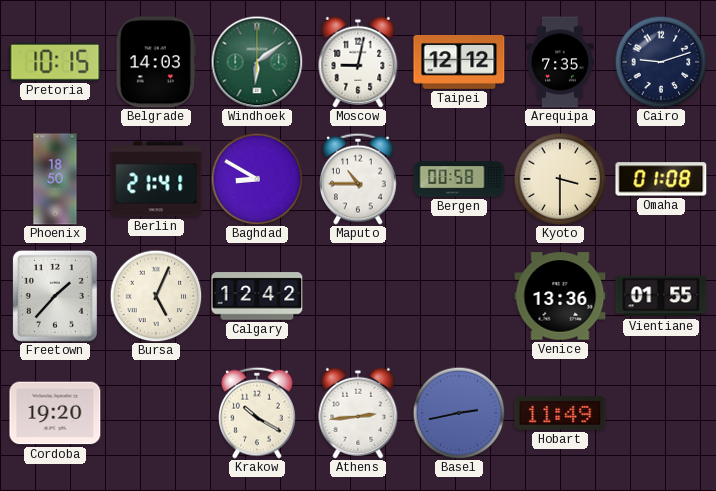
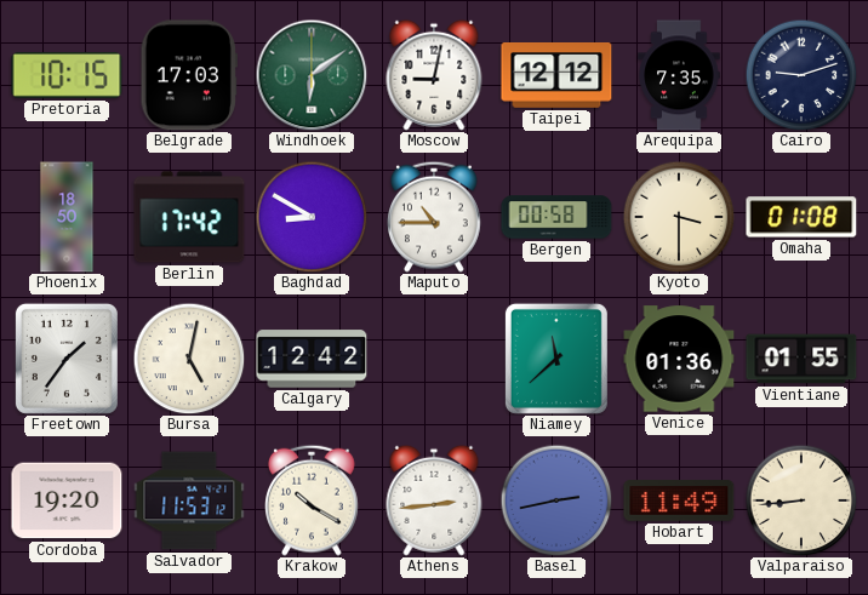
Belgrade: 14:03 -> 17:03 (189, 75)
Berlin: 21:41 -> 17:42 (189, 217)
Freetown: 1:37 -> 1:36 (67, 359)
Bursa: 5:04 -> 5:02 (189, 359)
Niamey: none -> 11:38 (556, 359)
Venice: 13:36 -> 01:36 (679, 359)
Salvador: none -> 11:53 (189, 500)
Valparaiso: none -> 8:44 (801, 500)
